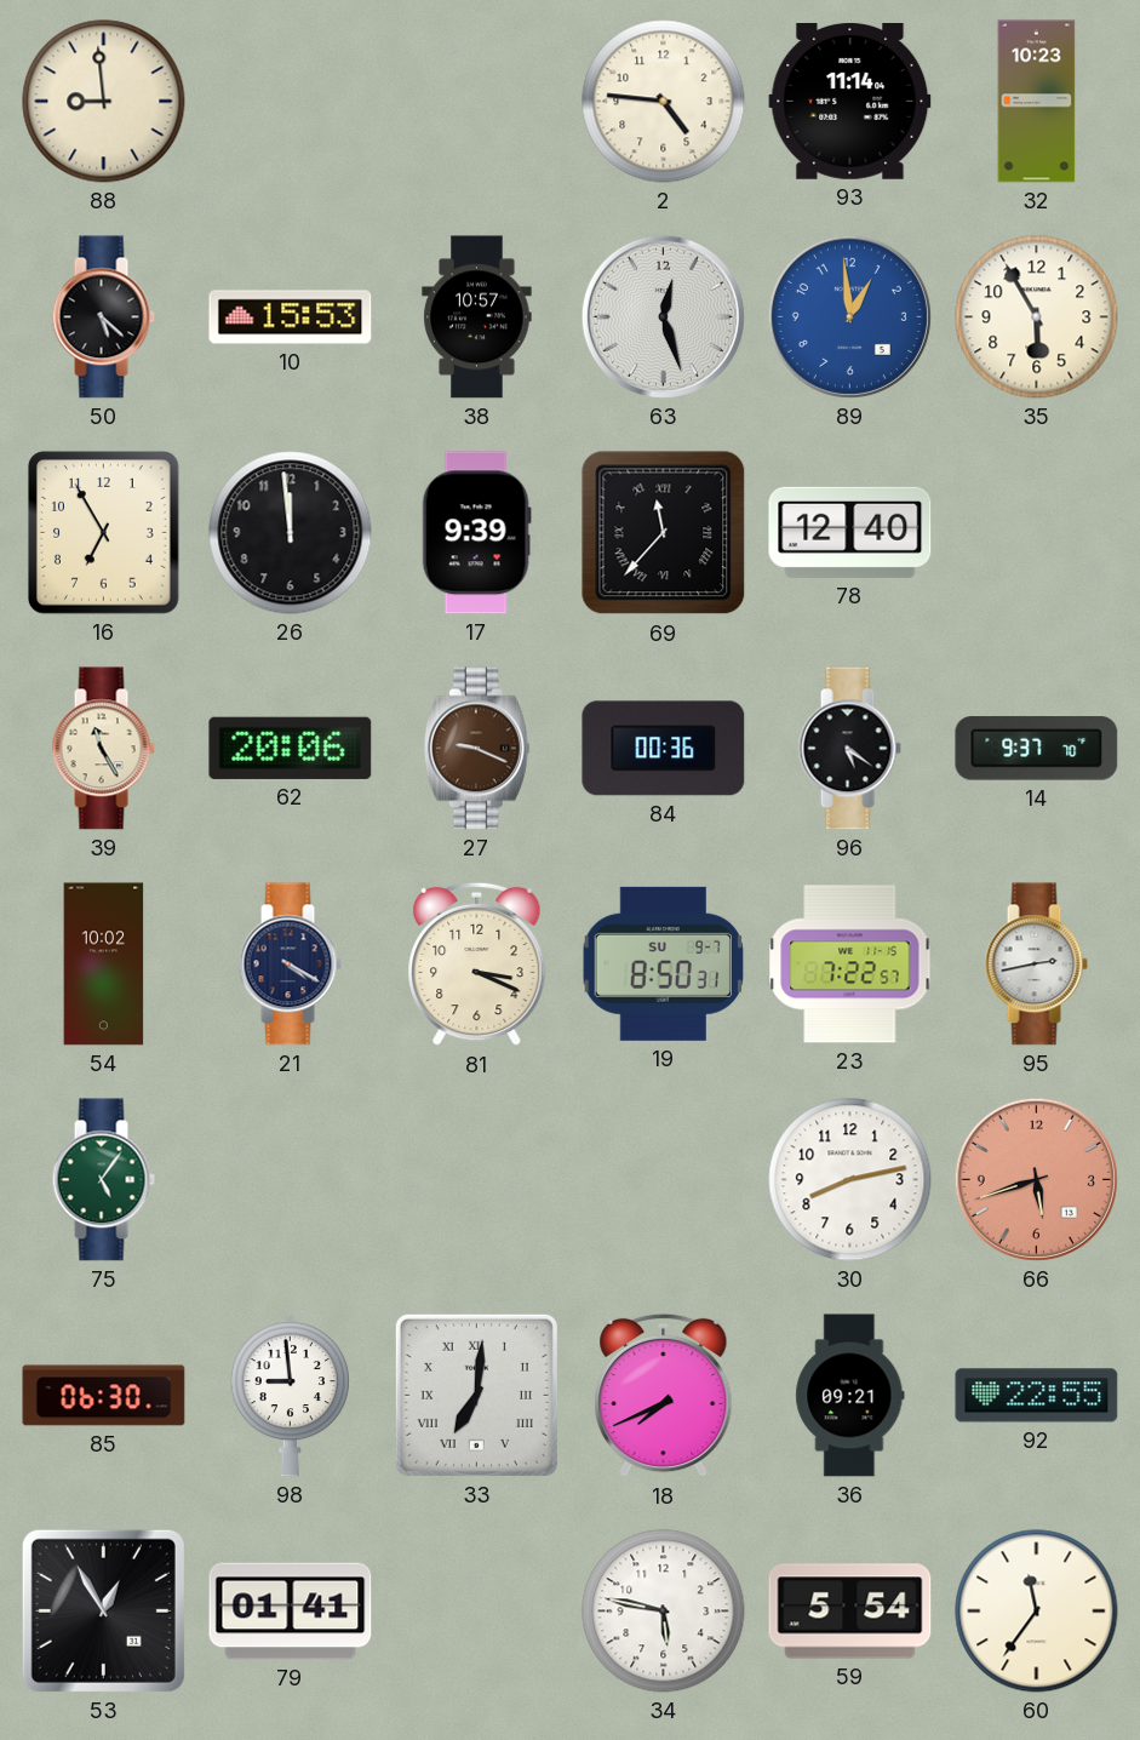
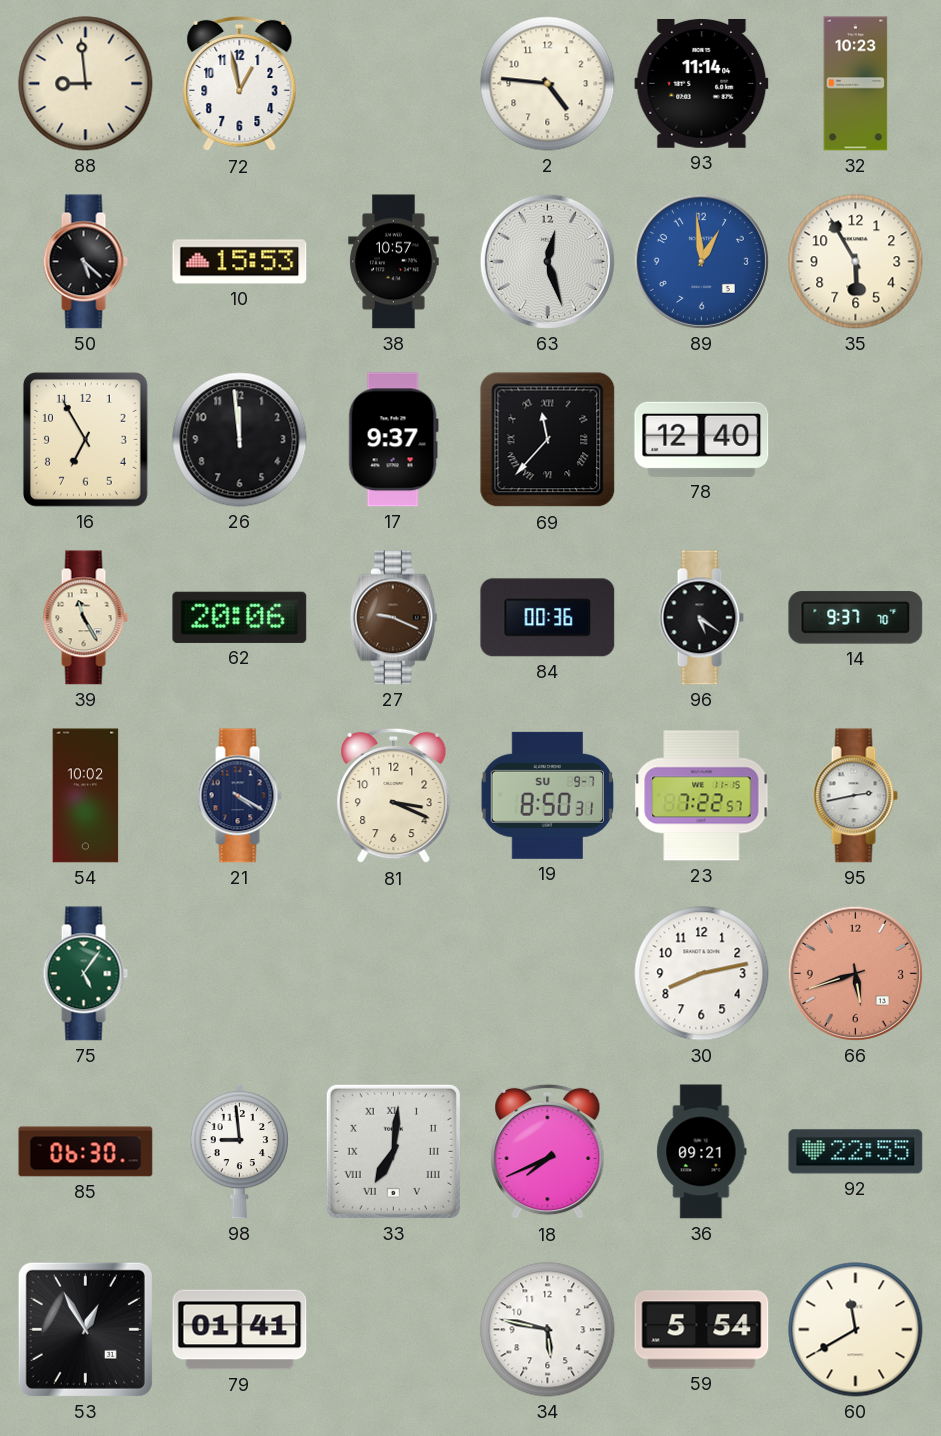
72: none -> 12:58 (240, 84)
17: 9:39 -> 9:37 (393, 440)
60: 11:36 -> 11:40 (856, 1330)
